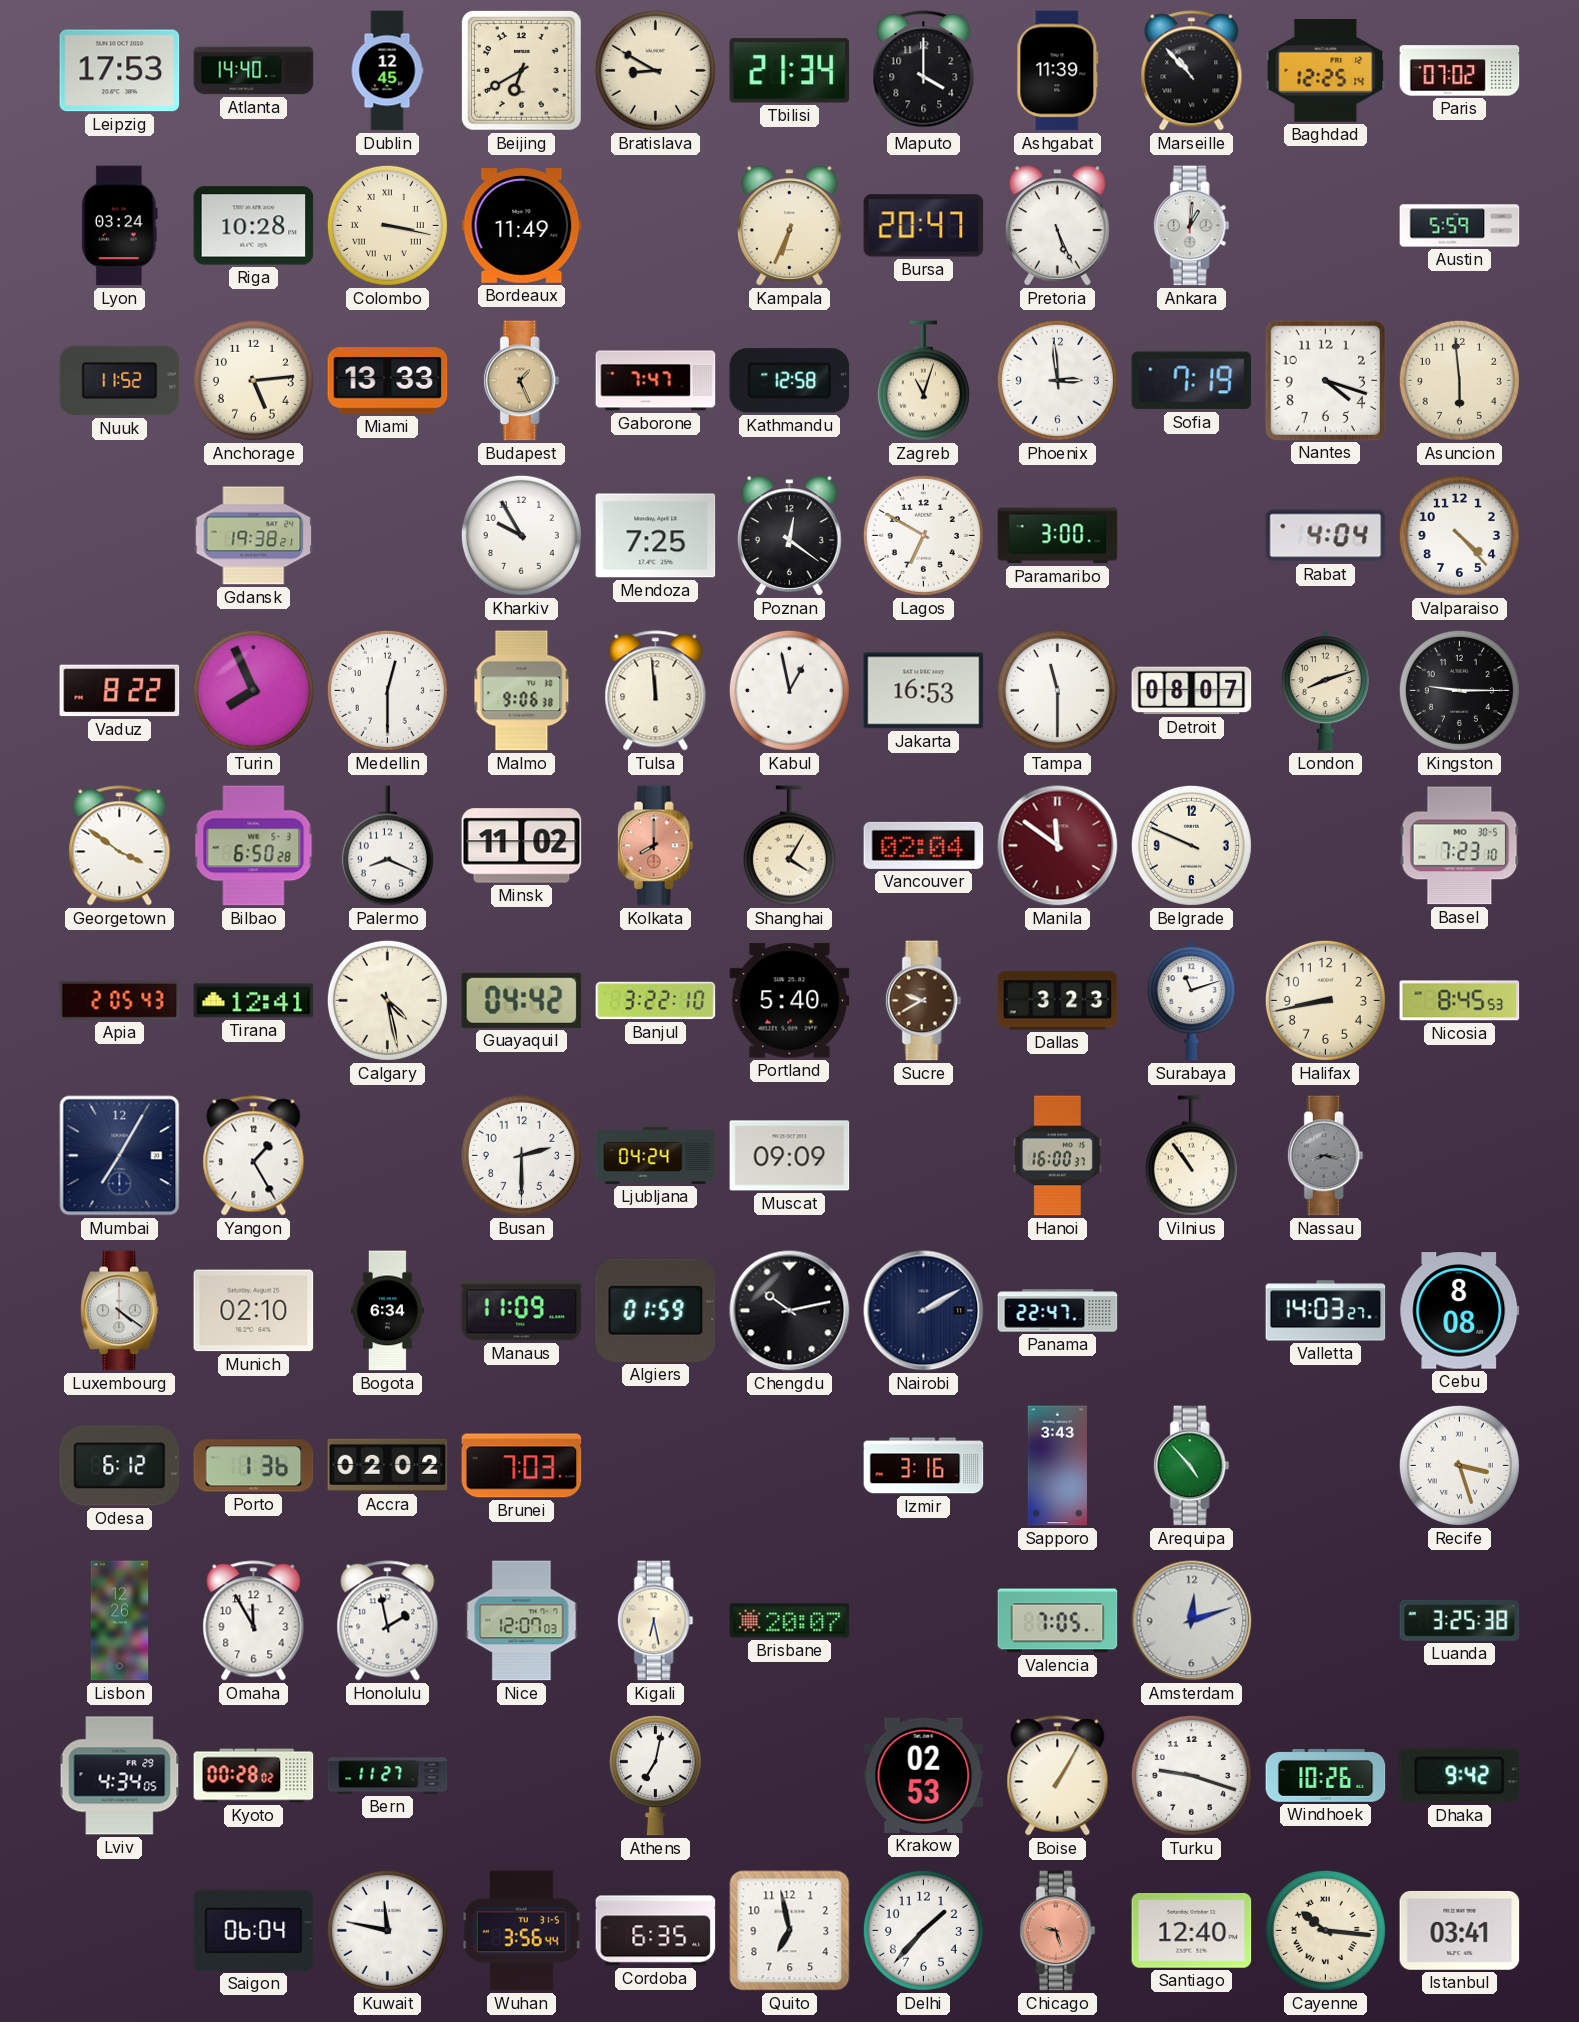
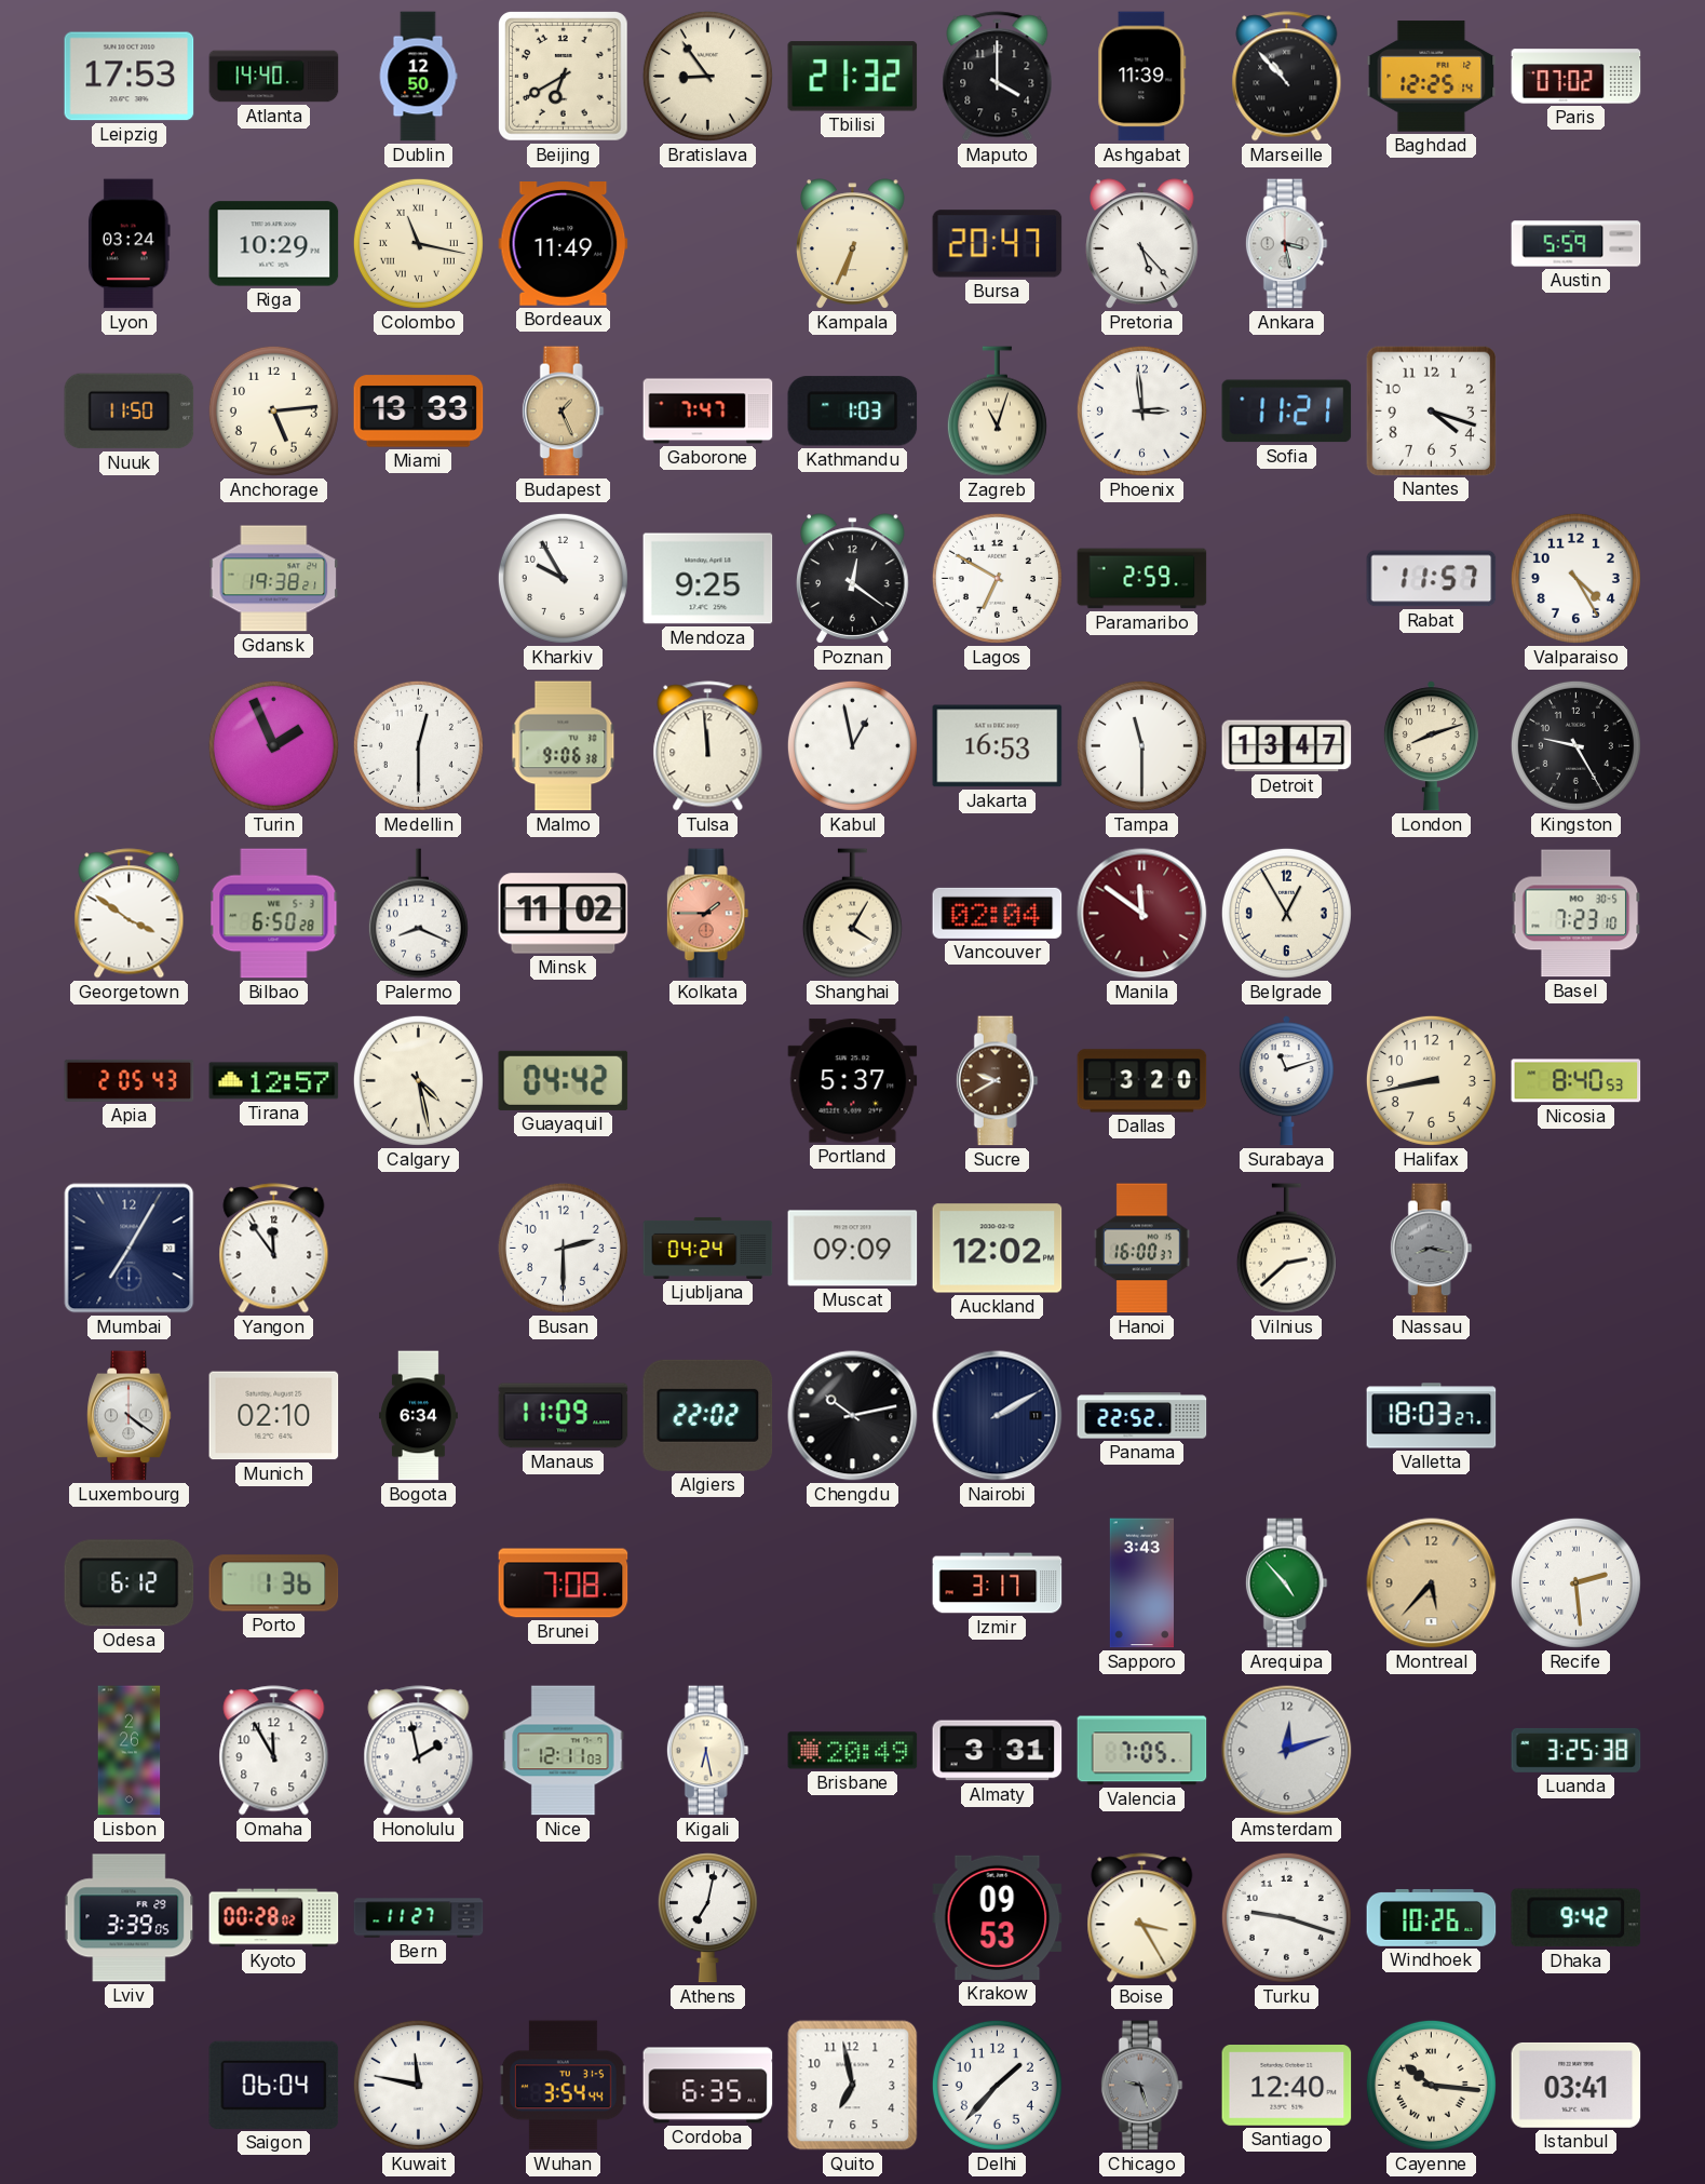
Dublin: 12:45 -> 12:50 (418, 77)
Bratislava: 8:50 -> 8:54 (707, 76)
Tbilisi: 21:34 -> 21:32 (853, 77)
Riga: 10:28 -> 10:29 (274, 244)
Colombo: 3:17 -> 11:17 (418, 243)
Pretoria: 5:26 -> 5:23 (1142, 244)
Ankara: 1:01 -> 3:28 (1286, 244)
Nuuk: 11:52 -> 11:50 (130, 412)
Kathmandu: 12:58 -> 1:03 (853, 412)
Sofia: 7:19 -> 11:21 (1287, 412)
Asuncion: 5:59 -> none (1459, 380)
Mendoza: 7:25 -> 9:25 (708, 579)
Paramaribo: 3:00 -> 2:59 (1142, 579)
Rabat: 4:04 -> 11:57 (1432, 579)
Valparaiso: 4:23 -> 4:25 (1575, 578)
Vaduz: 8:22 -> none (120, 691)
Turin: 7:56 -> 1:56 (273, 745)
Detroit: 08:07 -> 13:47 (1287, 746)
Kingston: 9:15 -> 9:25 (1575, 745)
Kolkata: 8:00 -> 1:45 (707, 914)
Belgrade: 9:49 -> 12:55 (1286, 913)
Tirana: 12:41 -> 12:57 (274, 1081)
Banjul: 3:22 -> none (656, 1001)
Portland: 5:40 -> 5:37 (853, 1081)
Dallas: 3:23 -> 3:20 (1142, 1081)
Nicosia: 8:45 -> 8:40 (1577, 1081)
Yangon: 1:25 -> 11:54 (274, 1249)
Auckland: none -> 12:02 (998, 1249)
Vilnius: 10:54 -> 2:38 (1286, 1249)
Algiers: 01:59 -> 22:02 (708, 1415)
Panama: 22:47 -> 22:52 (1142, 1416)
Valletta: 14:03 -> 18:03 (1432, 1416)
Cebu: 8:08 -> none (1460, 1311)
Accra: 02:02 -> none (388, 1465)
Brunei: 7:03 -> 7:08 (564, 1583)
Izmir: 3:16 -> 3:17 (998, 1583)
Montreal: none -> 5:37 (1432, 1583)
Recife: 3:27 -> 2:29 (1575, 1582)
Lisbon: 12:26 -> 2:26 (130, 1751)
Nice: 12:07 -> 12:11 (564, 1751)
Brisbane: 20:07 -> 20:49 (853, 1751)
Almaty: none -> 3:31 (998, 1751)
Lviv: 4:34 -> 3:39 (130, 1918)
Krakow: 02:53 -> 09:53 (998, 1917)
Boise: 1:05 -> 3:25 (1142, 1918)
Wuhan: 3:56 -> 3:54 (563, 2086)
Chicago dial: salmon -> grey (1141, 2086)
